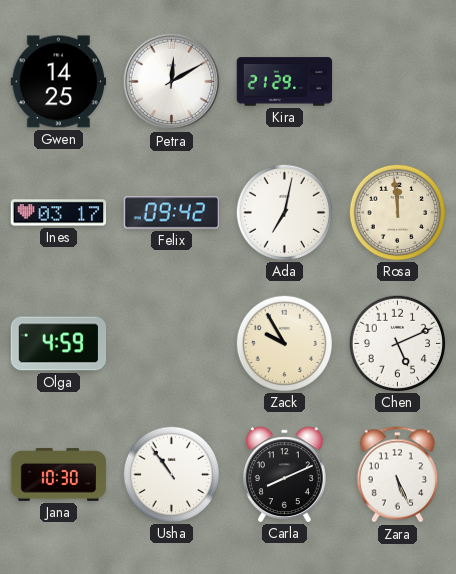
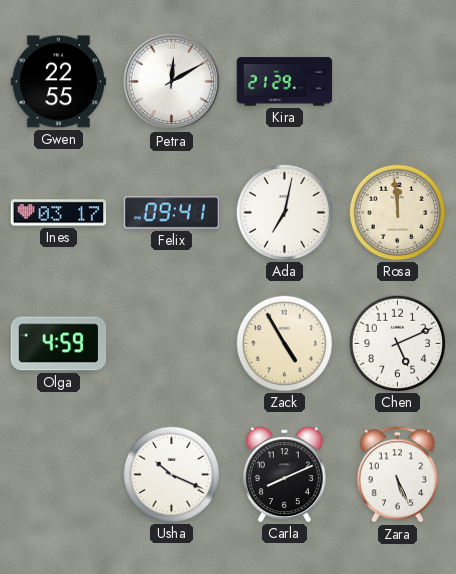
Gwen: 14:25 -> 22:55 (59, 82)
Felix: 09:42 -> 09:41 (172, 213)
Zack: 9:55 -> 4:55 (284, 343)
Jana: 10:30 -> none (59, 474)
Usha: 10:54 -> 10:19 (171, 474)
